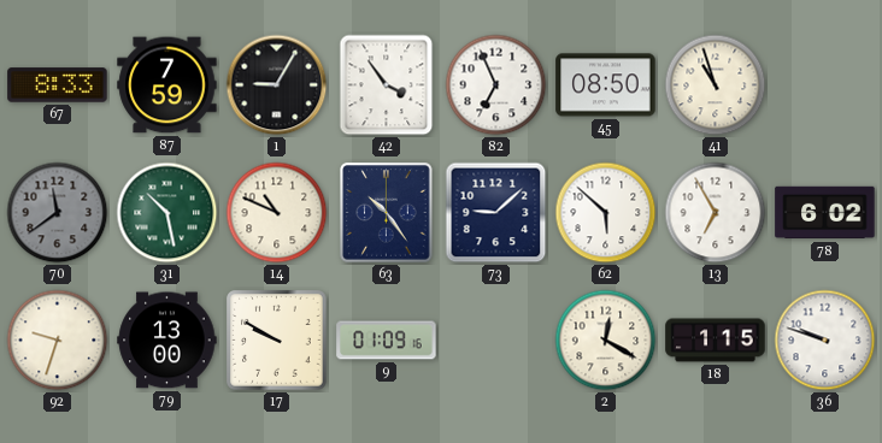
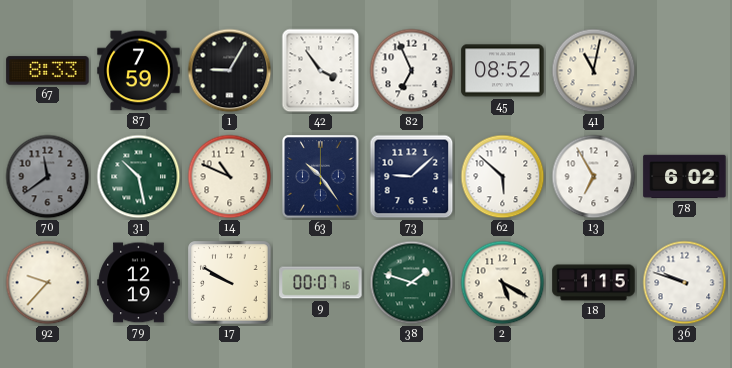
45: 08:50 -> 08:52 (503, 71)
41: 10:57 -> 11:02 (594, 71)
92: 9:33 -> 9:37 (48, 283)
79: 13:00 -> 12:19 (139, 283)
9: 01:09 -> 00:07 (321, 283)
38: none -> 1:48 (412, 283)
2: 12:20 -> 5:20 (503, 283)
